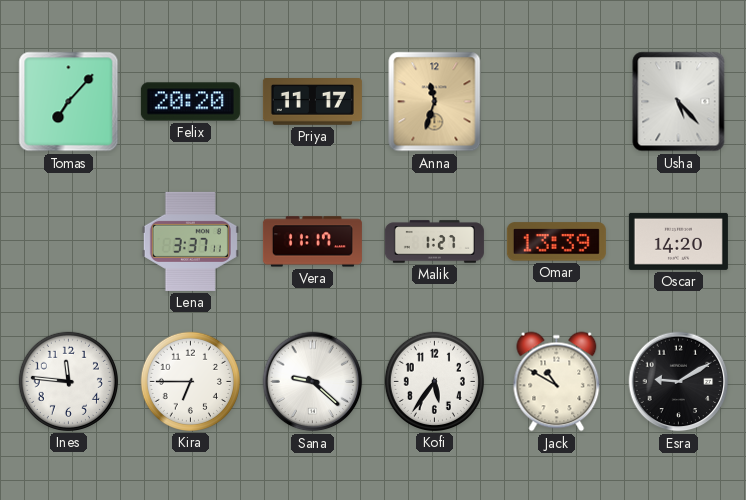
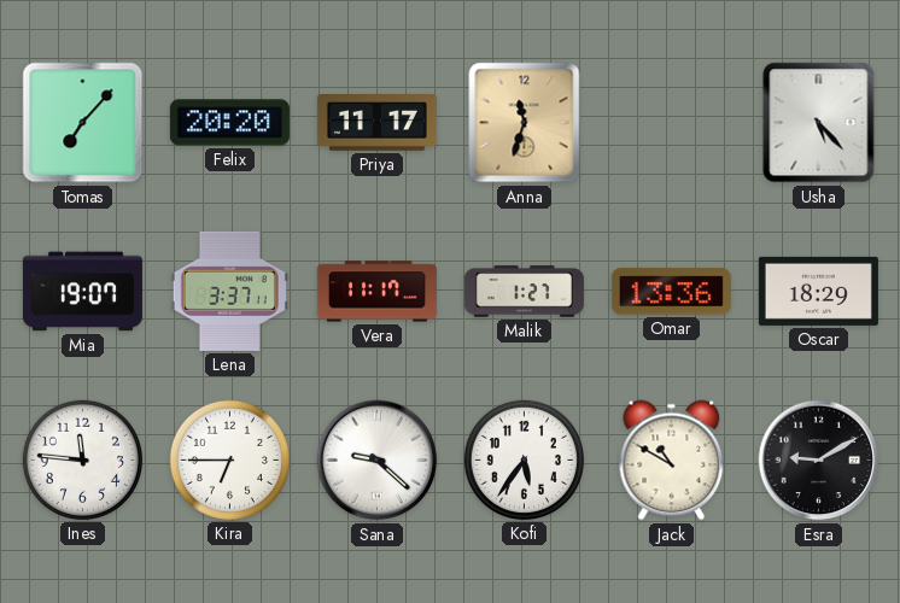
Mia: none -> 19:07 (82, 292)
Omar: 13:39 -> 13:36 (671, 292)
Oscar: 14:20 -> 18:29 (818, 291)
